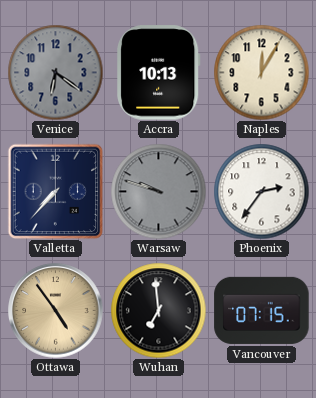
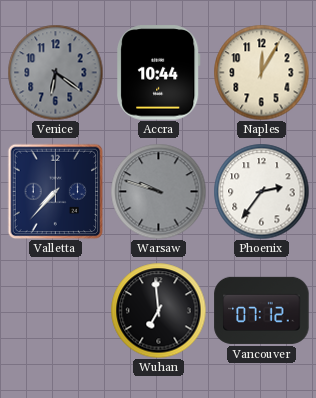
Accra: 10:13 -> 10:44 (159, 73)
Ottawa: 4:54 -> none (56, 311)
Vancouver: 07:15 -> 07:12 (262, 310)
